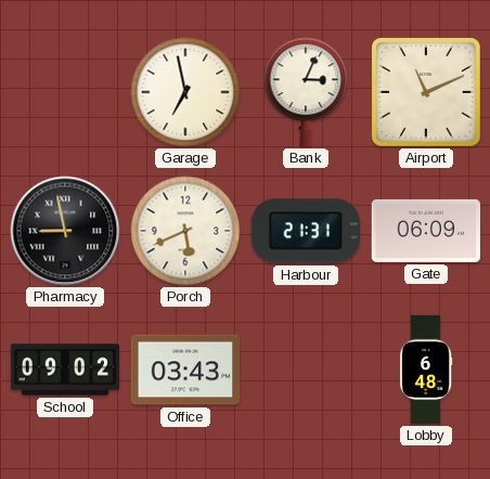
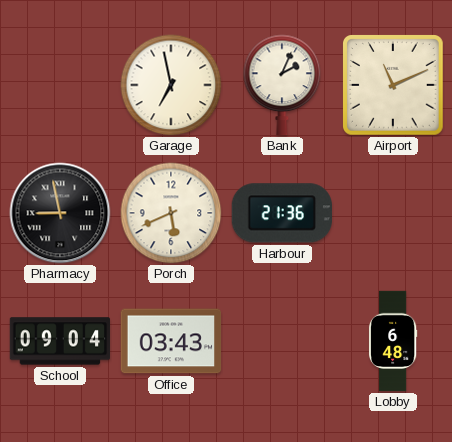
Bank: 3:04 -> 2:04 (282, 85)
Harbour: 21:31 -> 21:36 (282, 213)
Gate: 06:09 -> none (426, 231)
School: 09:02 -> 09:04 (60, 341)
